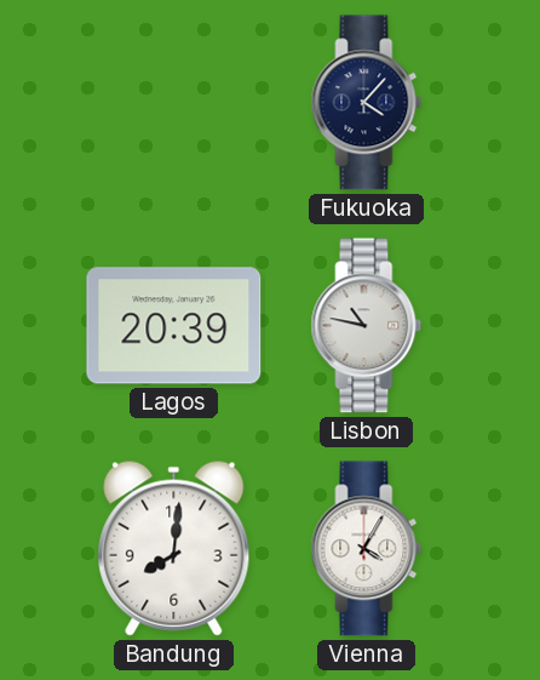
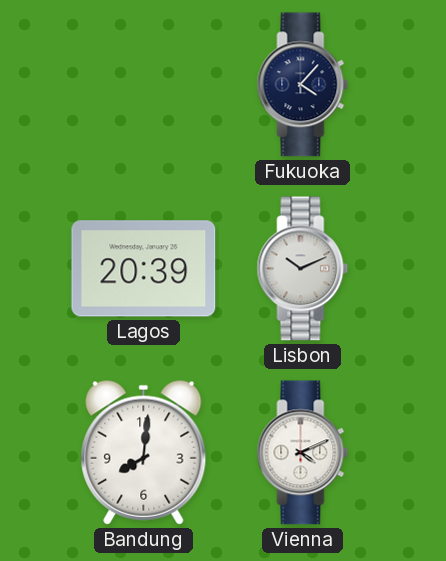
Lisbon: 10:47 -> 10:11 (303, 269)
Vienna: 4:05 -> 4:11 (303, 453)
